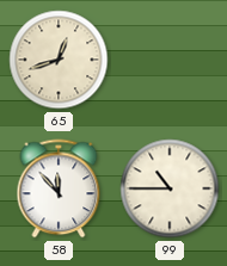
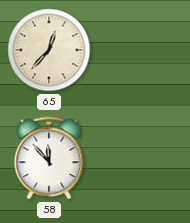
65: 12:42 -> 12:37 (49, 50)
99: 10:45 -> none (170, 188)
